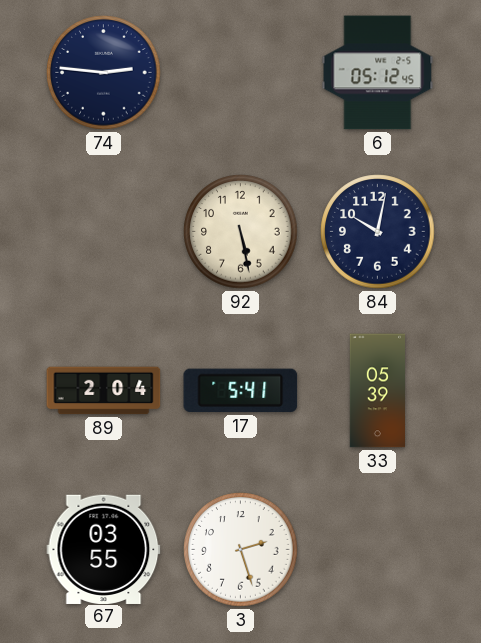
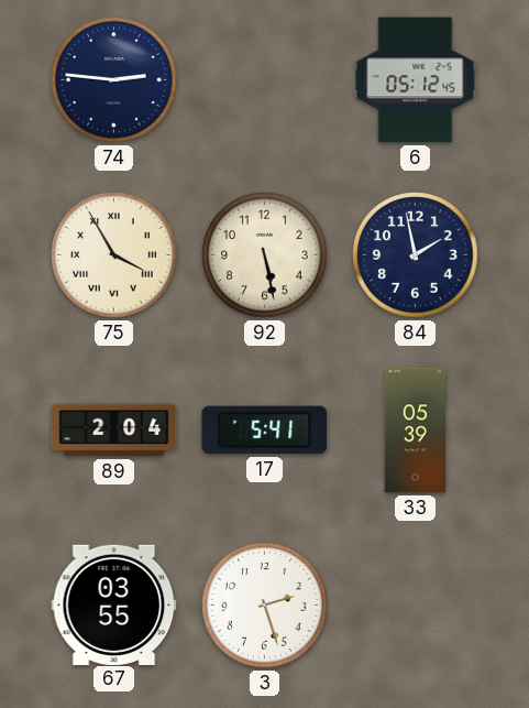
75: none -> 3:55 (114, 255)
84: 10:02 -> 1:58 (416, 255)
